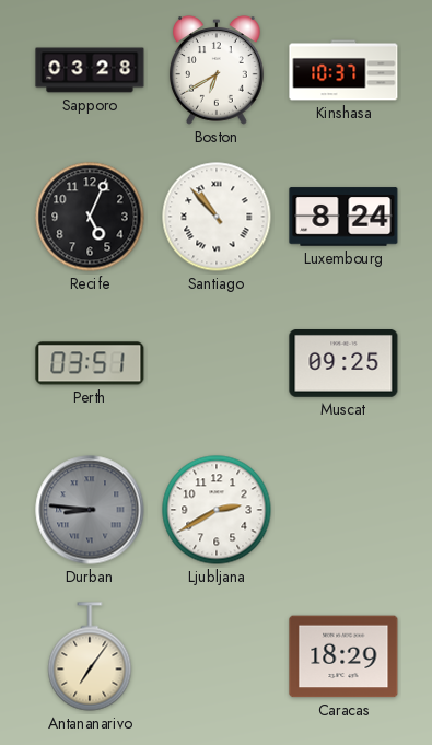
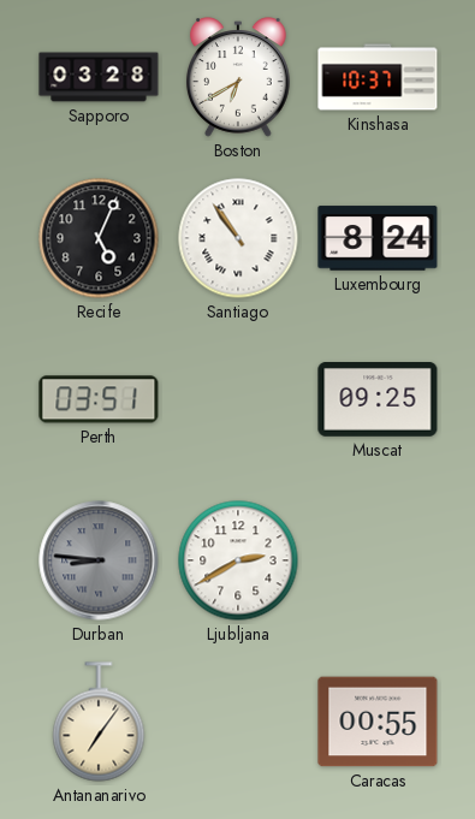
Santiago: 10:53 -> 10:54 (238, 238)
Caracas: 18:29 -> 00:55 (378, 722)
